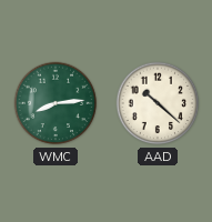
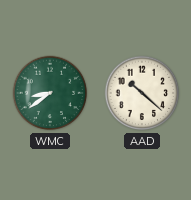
WMC: 8:14 -> 8:39 (50, 93)
